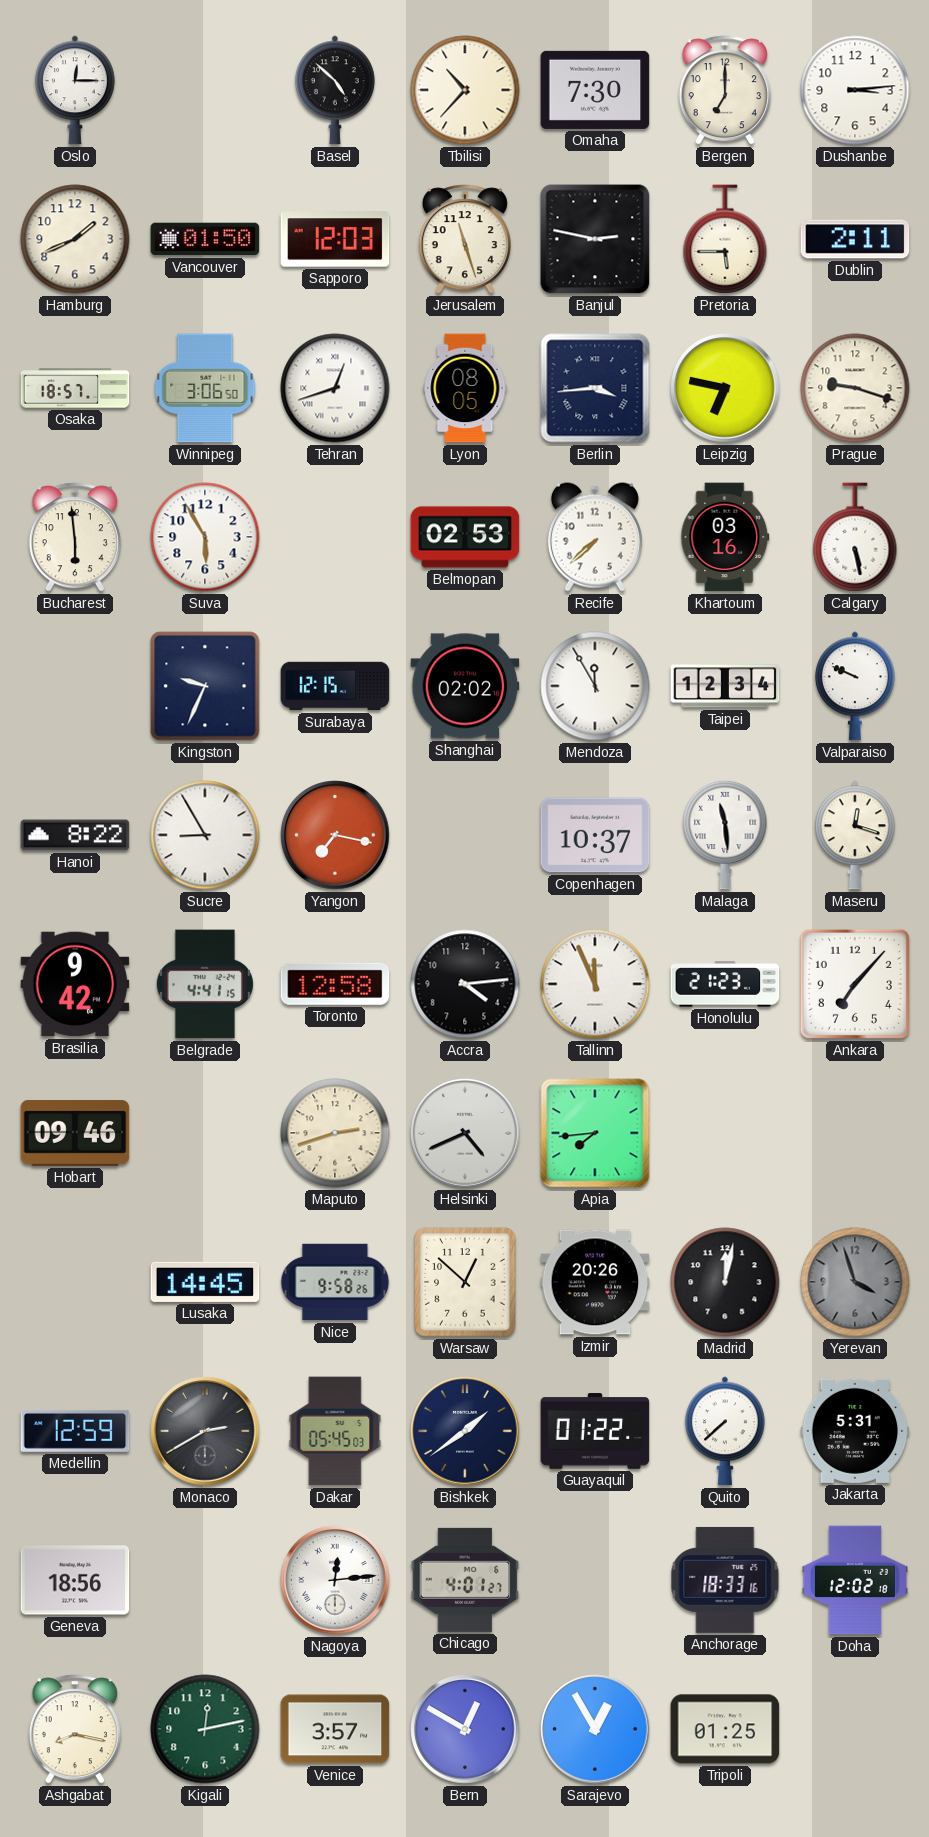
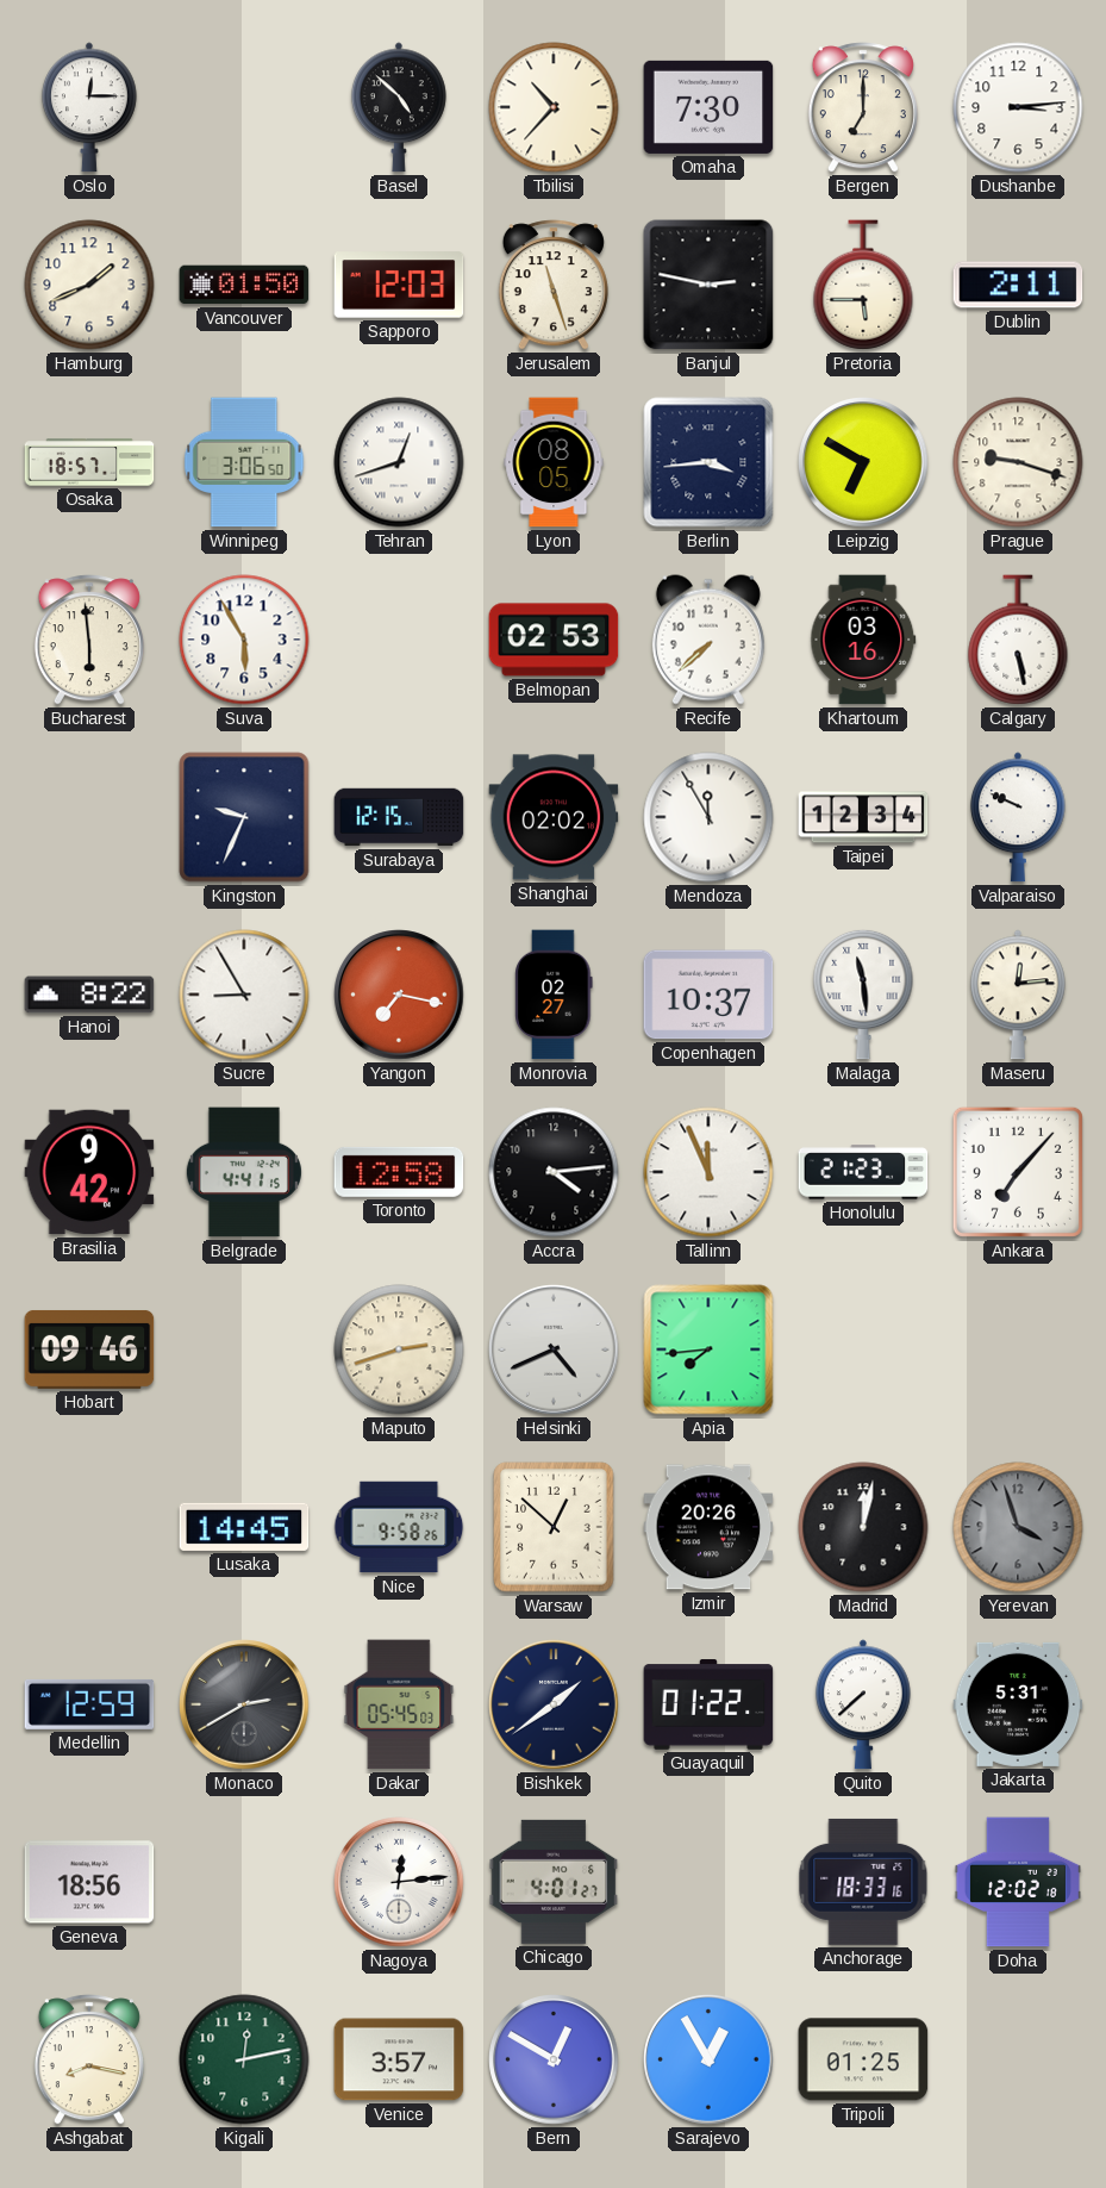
Leipzig: 6:47 -> 6:50 (863, 462)
Monrovia: none -> 02:27 (554, 995)
Maseru: 12:18 -> 12:14 (1018, 995)
